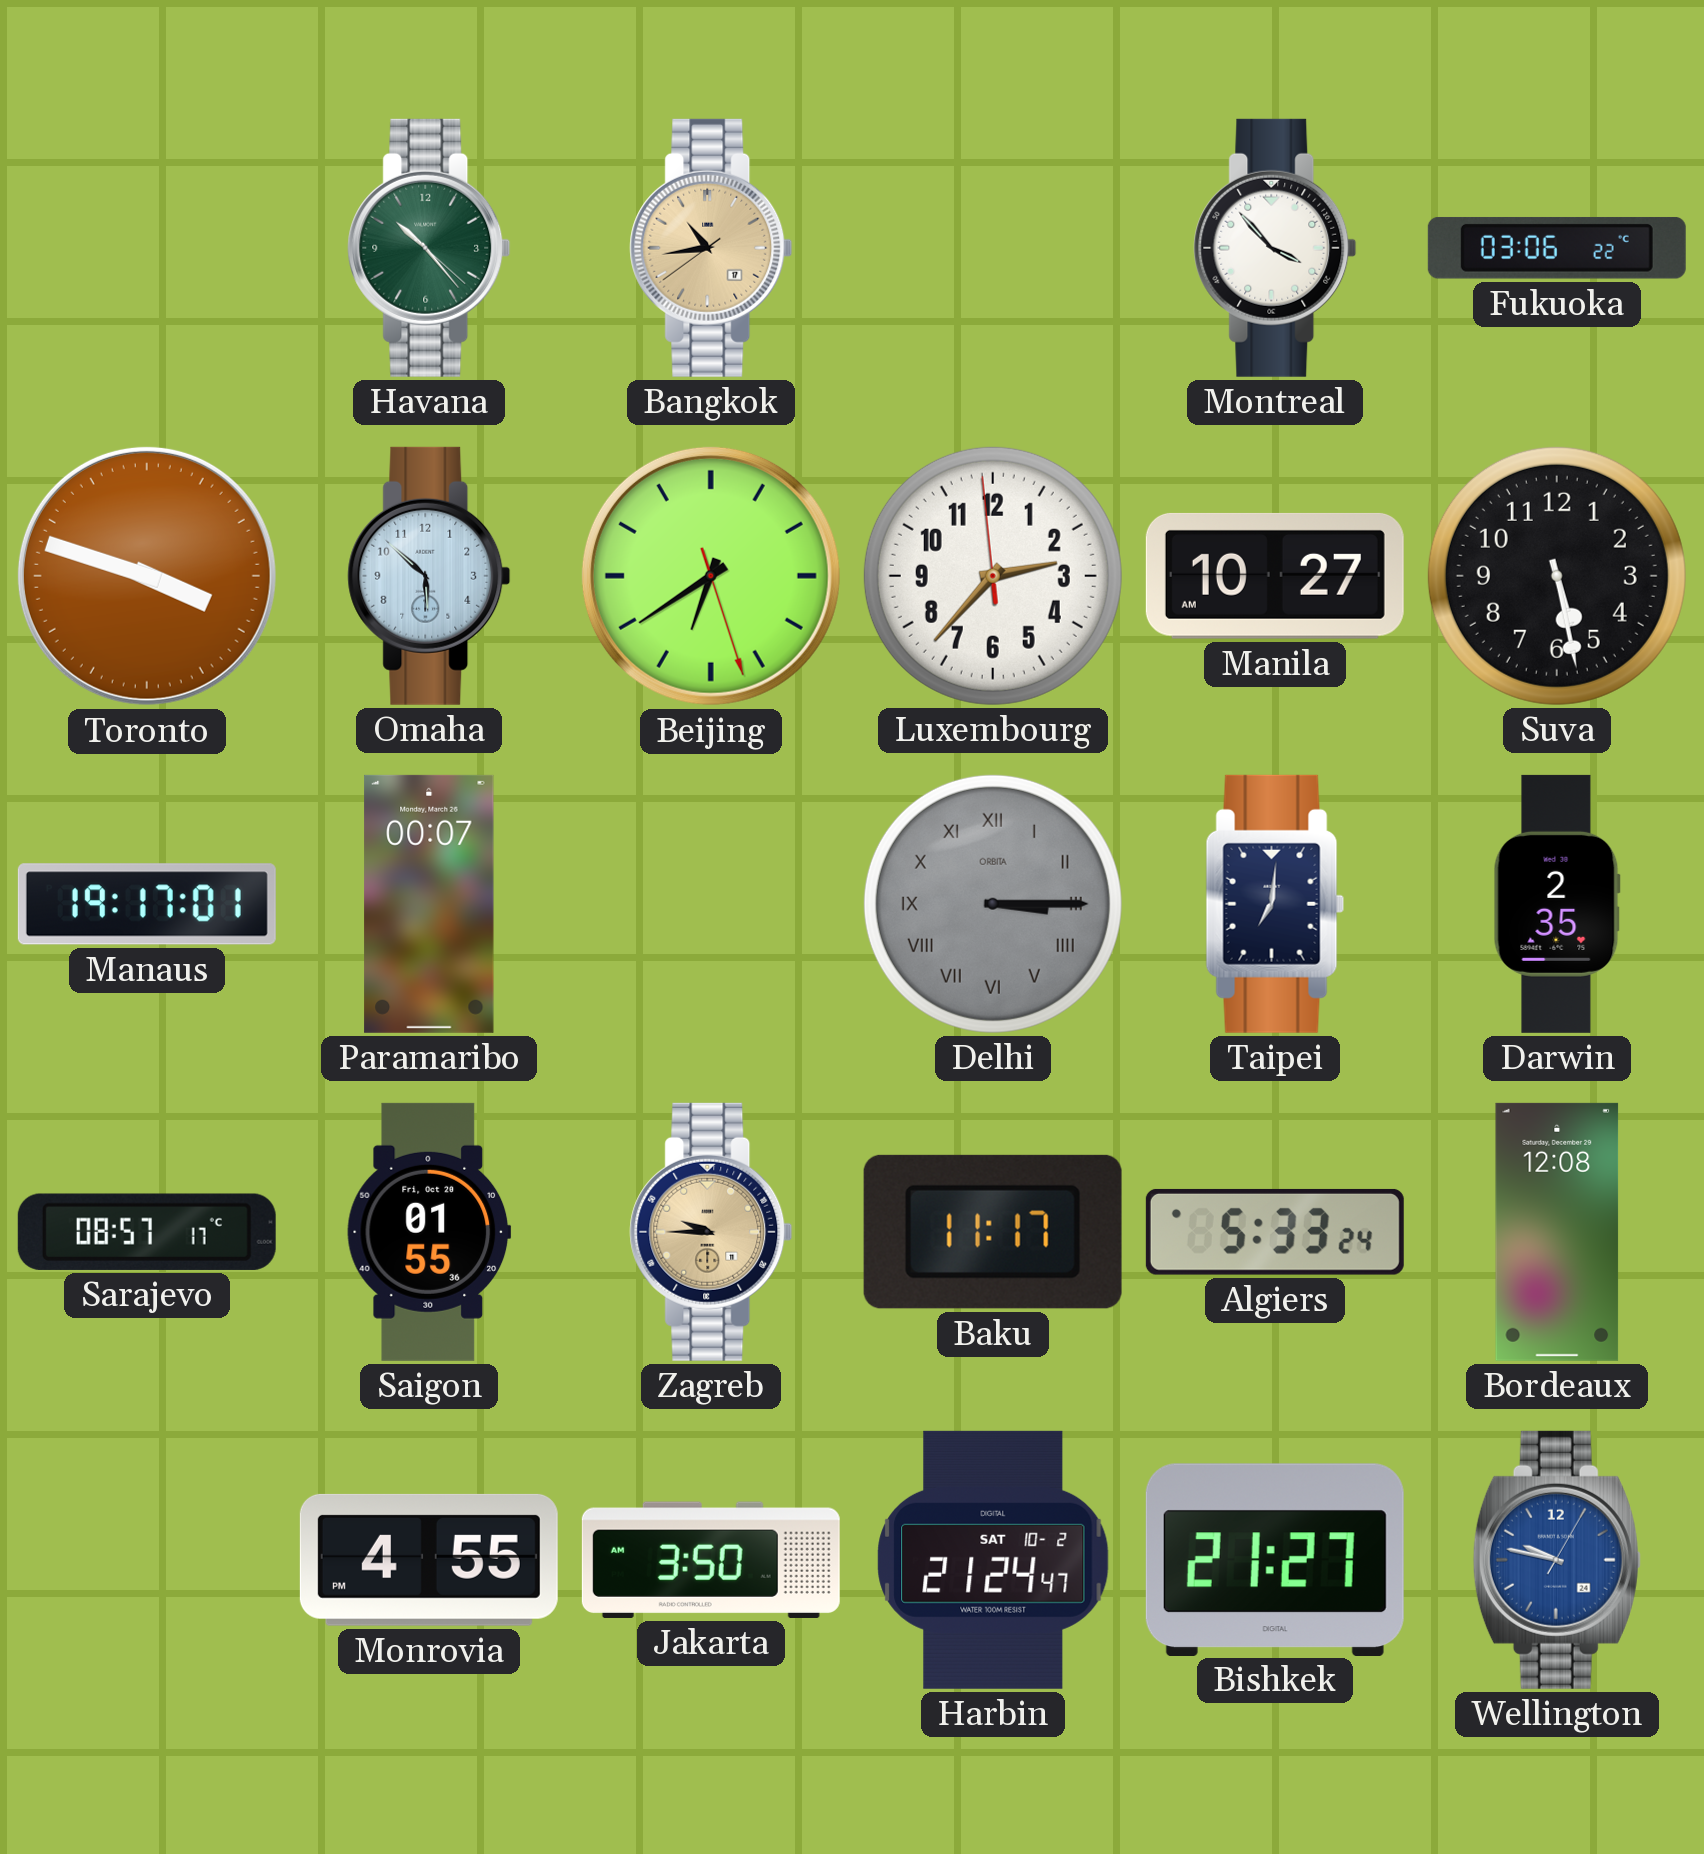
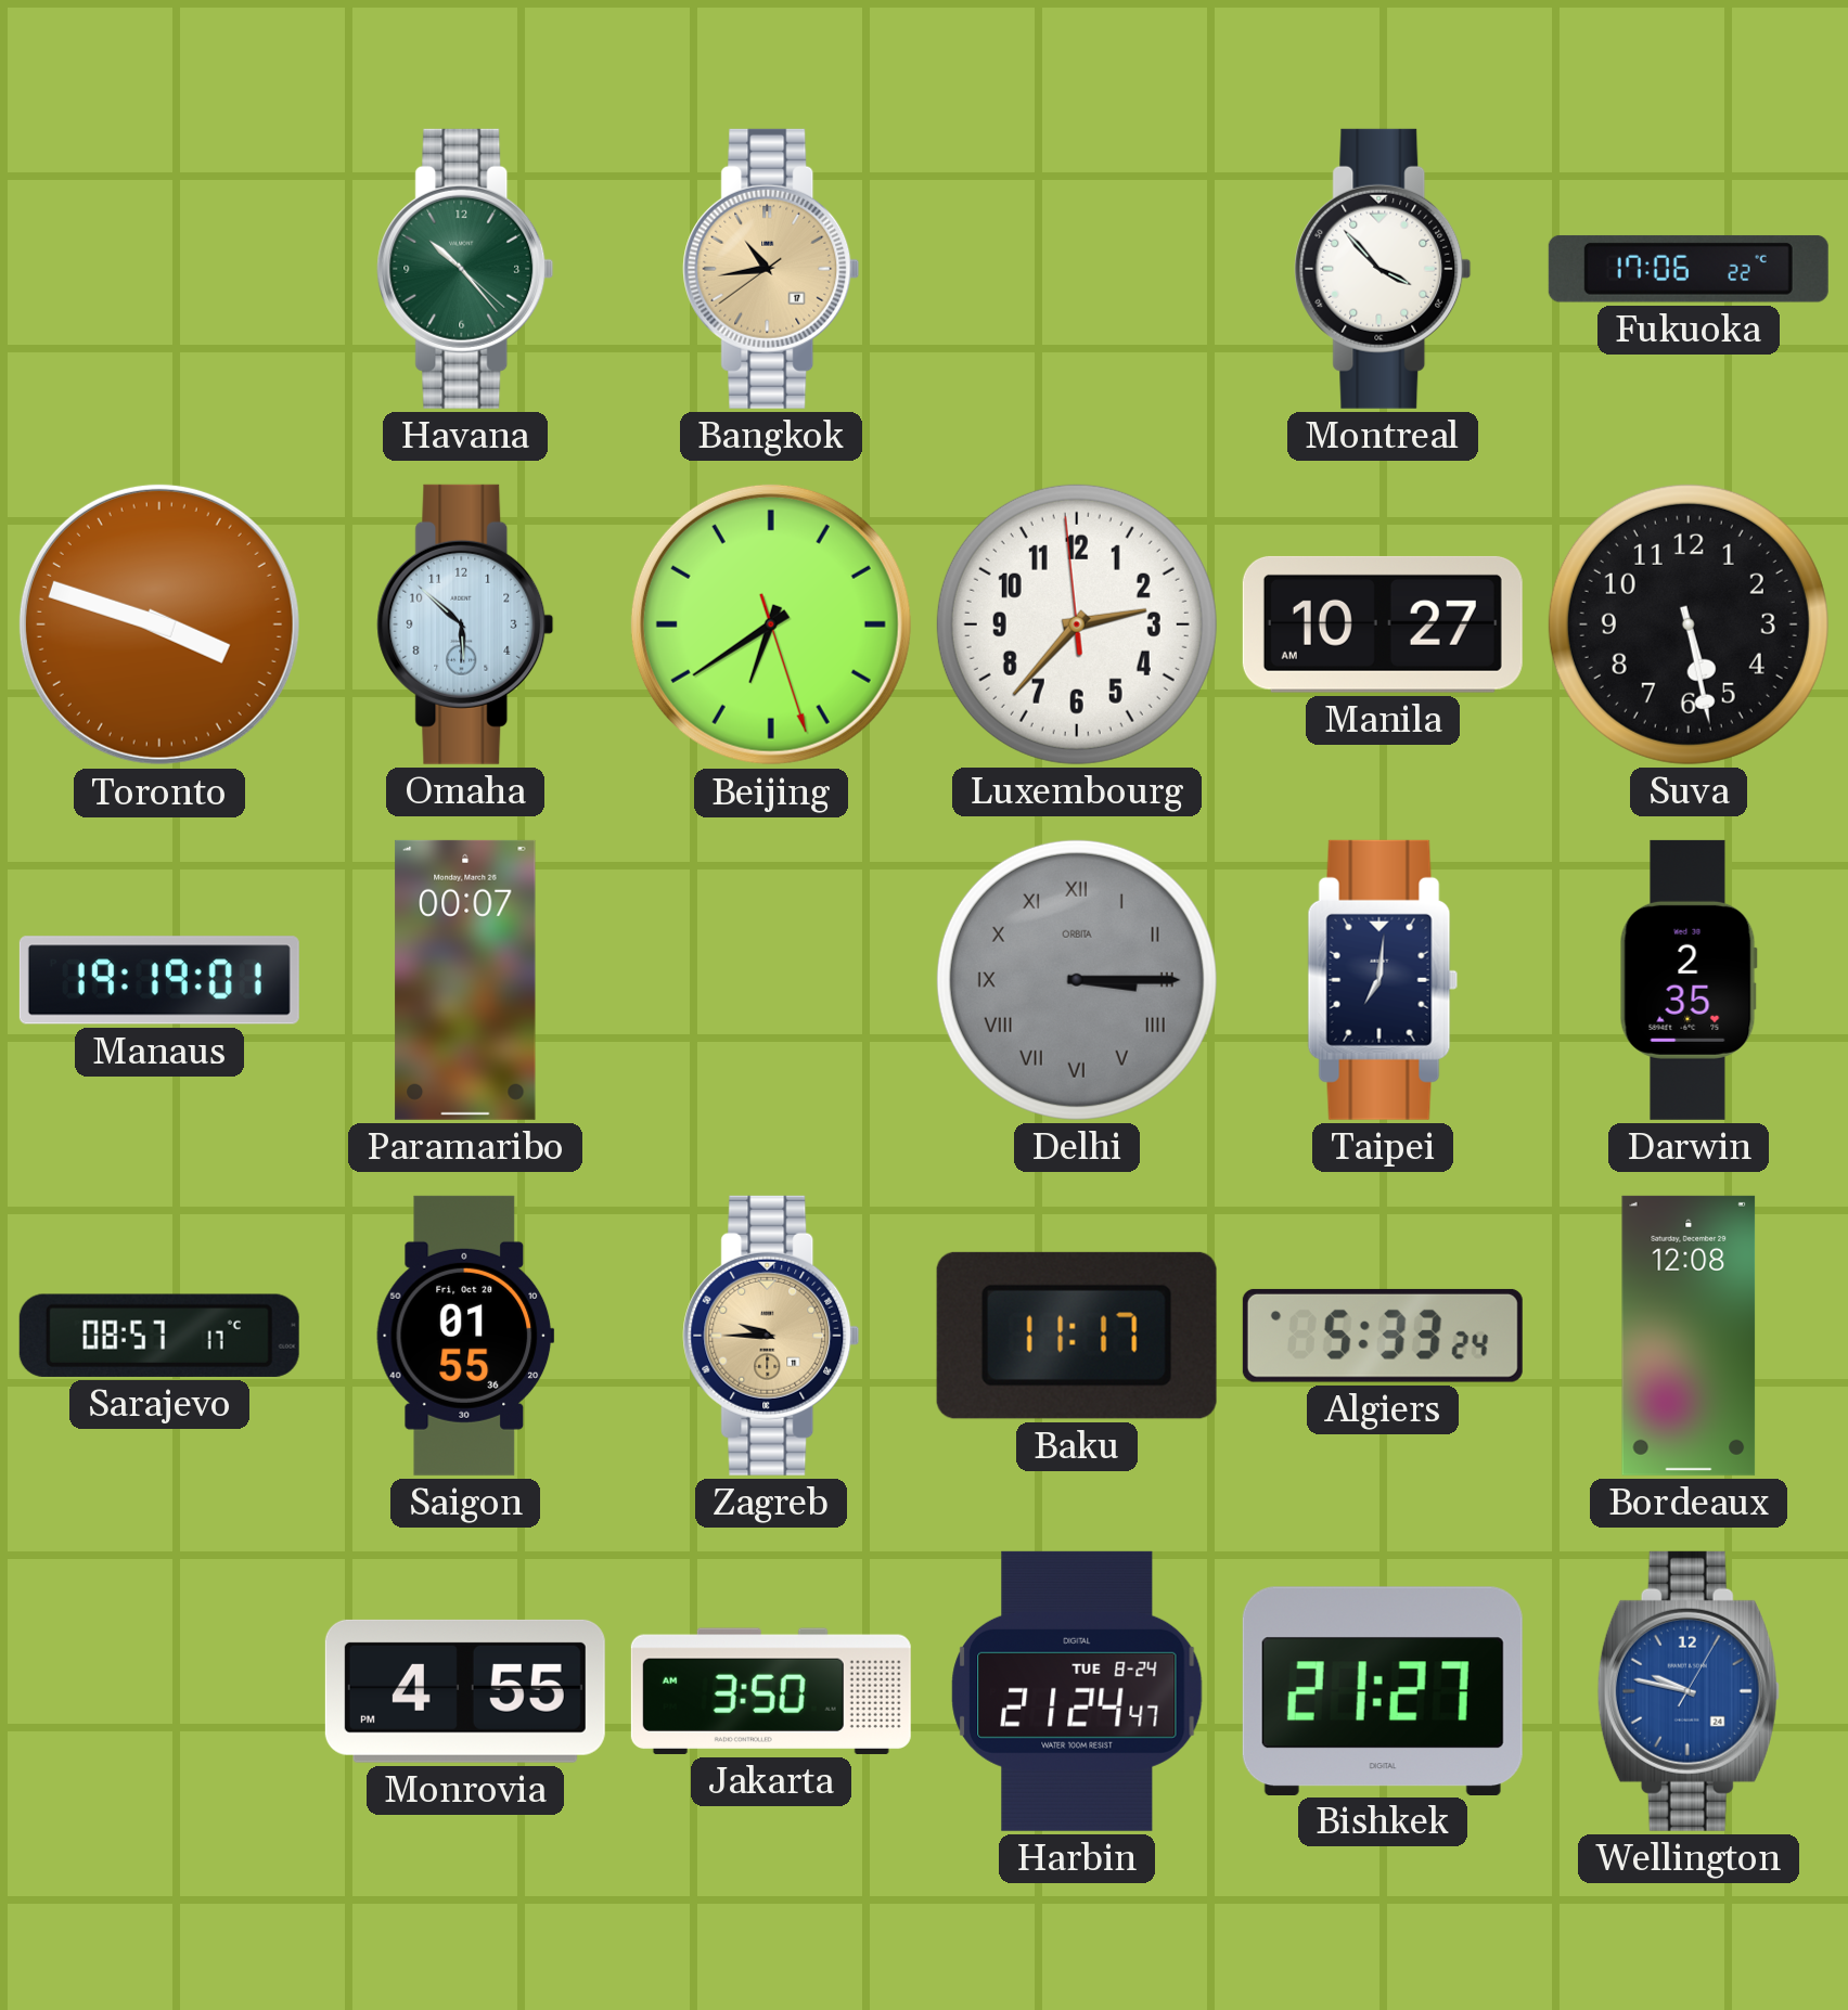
Fukuoka: 03:06 -> 17:06 (1689, 269)
Manaus: 19:17 -> 19:19 (159, 980)
Harbin date: SAT 10-2 -> TUE 8-24 (1077, 1691)
